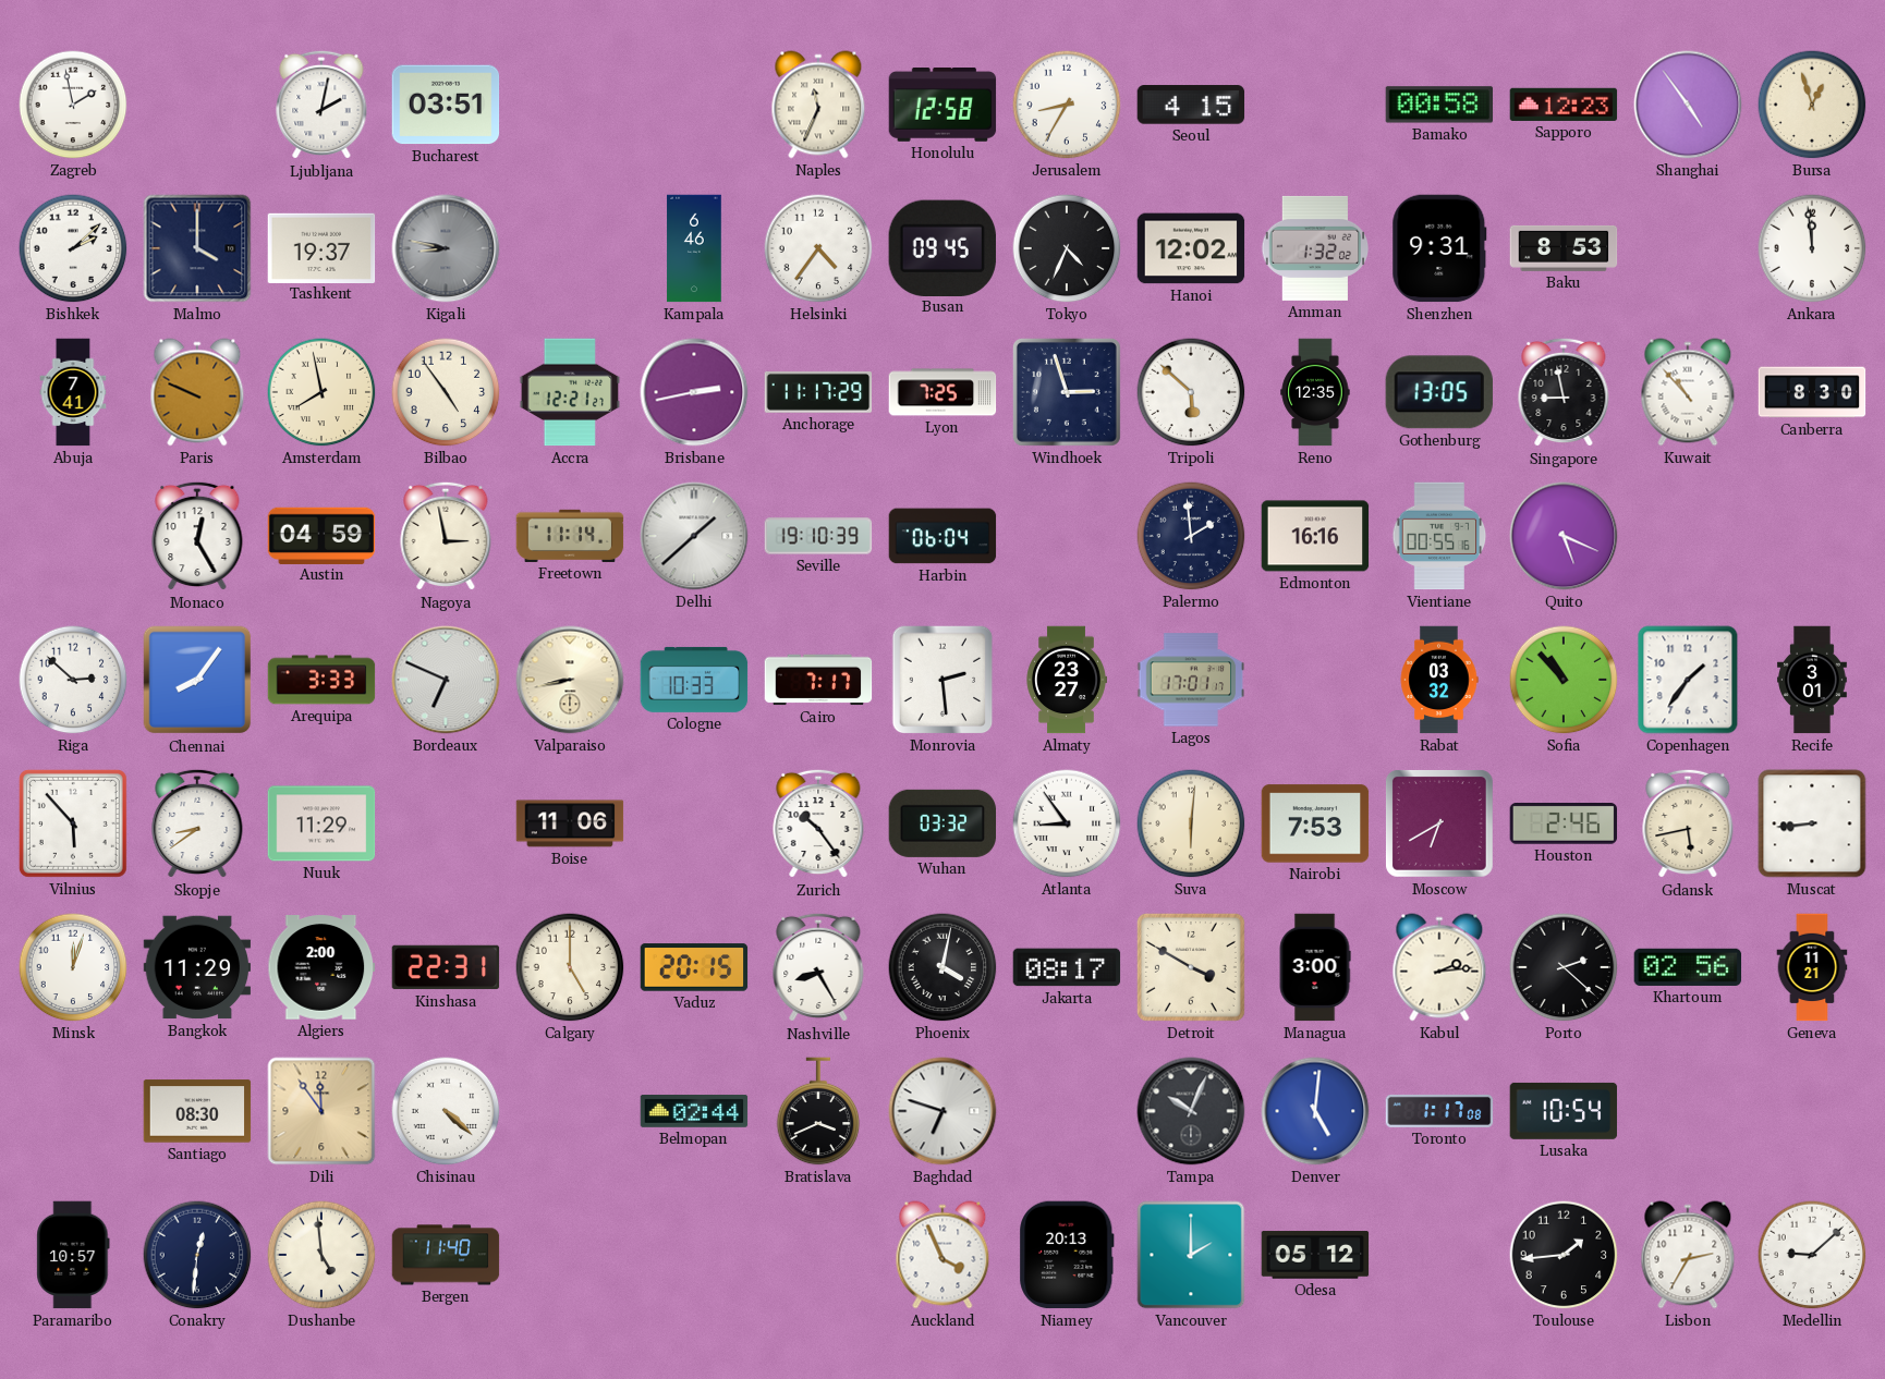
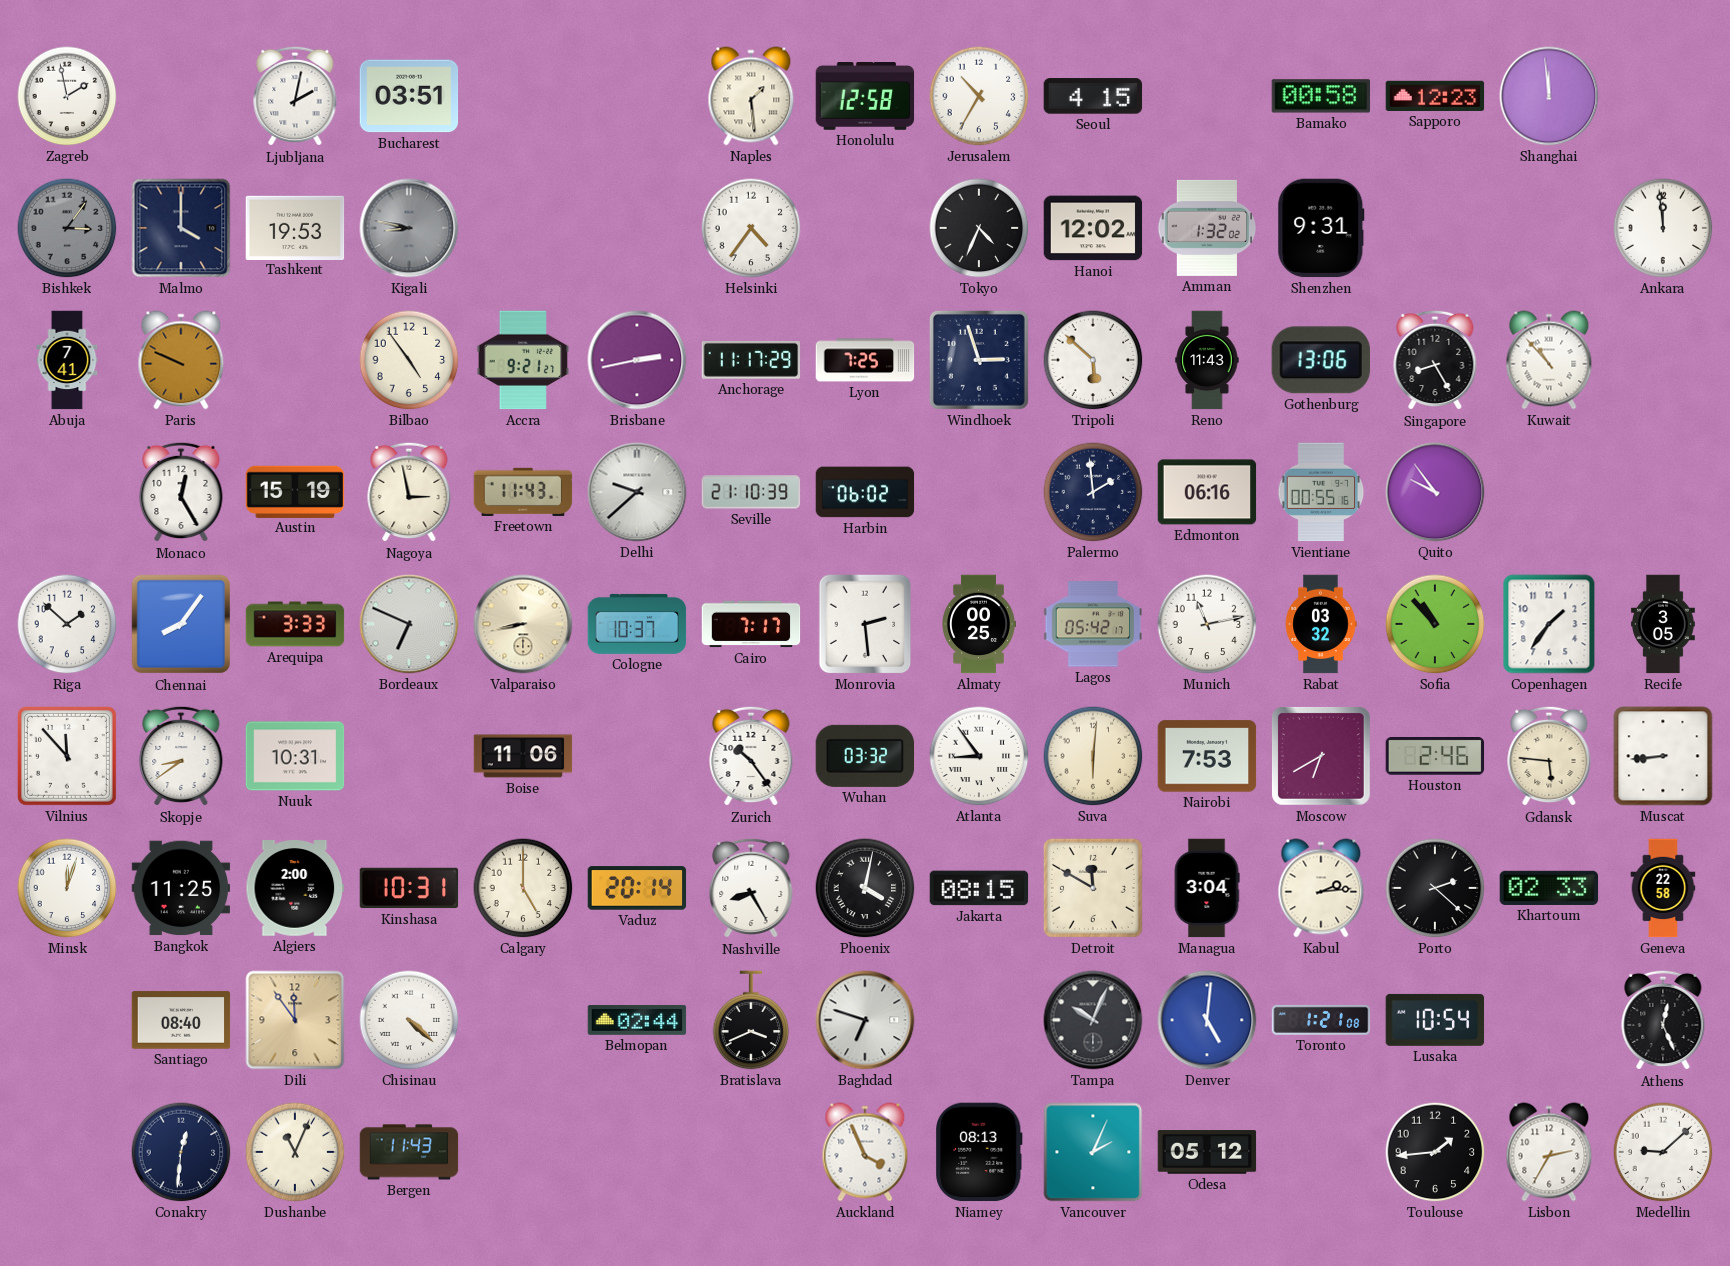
Naples: 11:34 -> 1:29 (751, 96)
Jerusalem: 8:35 -> 10:35 (979, 96)
Shanghai: 4:54 -> 11:59 (1549, 96)
Bursa: 12:57 -> none (1812, 105)
Bishkek: 2:08 -> 3:06 (67, 228)
Bishkek dial: white -> grey (67, 228)
Tashkent: 19:37 -> 19:53 (295, 227)
Kampala: 6:46 -> none (694, 248)
Busan: 09:45 -> none (942, 247)
Baku: 8:53 -> none (1564, 248)
Amsterdam: 7:58 -> none (321, 392)
Accra: 12:21 -> 9:21 (523, 360)
Reno: 12:35 -> 11:43 (1207, 360)
Gothenburg: 13:05 -> 13:06 (1321, 360)
Singapore: 8:58 -> 8:25 (1435, 360)
Canberra: 8:30 -> none (1812, 392)
Austin: 04:59 -> 15:19 (295, 491)
Freetown: 11:14 -> 11:43 (523, 492)
Delhi: 1:38 -> 9:38 (637, 492)
Seville: 19:10 -> 21:10 (751, 492)
Harbin: 06:04 -> 06:02 (865, 492)
Edmonton: 16:16 -> 06:16 (1207, 492)
Quito: 5:19 -> 9:54 (1435, 492)
Riga: 2:52 -> 1:52 (67, 624)
Cologne: 10:33 -> 10:37 (637, 624)
Almaty: 23:27 -> 00:25 (979, 624)
Lagos: 17:01 -> 05:42 (1093, 624)
Munich: none -> 11:13 (1207, 624)
Recife: 3:01 -> 3:05 (1664, 624)
Vilnius: 5:53 -> 11:53 (67, 756)
Nuuk: 11:29 -> 10:31 (295, 756)
Gdansk: 5:43 -> 5:46 (1549, 756)
Bangkok: 11:29 -> 11:25 (181, 888)
Kinshasa: 22:31 -> 10:31 (409, 888)
Vaduz: 20:15 -> 20:14 (637, 888)
Jakarta: 08:17 -> 08:15 (979, 888)
Detroit: 3:50 -> 11:50 (1093, 888)
Managua: 3:00 -> 3:04 (1207, 888)
Khartoum: 02:56 -> 02:33 (1549, 888)
Geneva: 11:21 -> 22:58 (1663, 888)
Santiago: 08:30 -> 08:40 (181, 1020)
Toronto: 1:17 -> 1:21 (1321, 1020)
Athens: none -> 12:26 (1663, 1020)
Paramaribo: 10:57 -> none (73, 1255)
Dushanbe: 4:59 -> 11:04 (295, 1152)
Bergen: 11:40 -> 11:43 (409, 1152)
Niamey: 20:13 -> 08:13 (979, 1152)
Vancouver: 2:00 -> 2:04 (1093, 1152)
